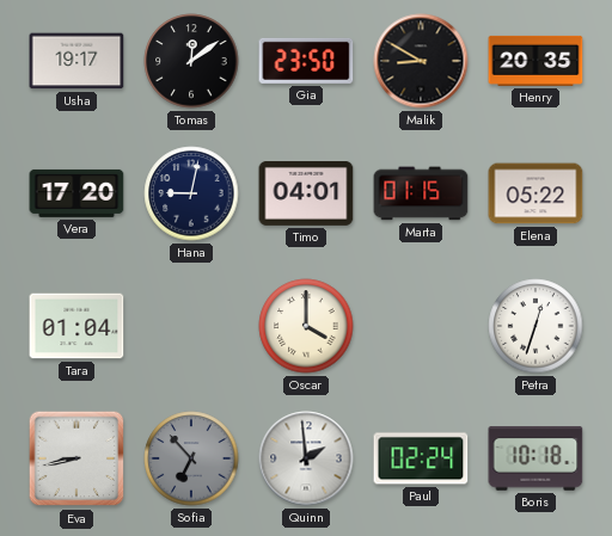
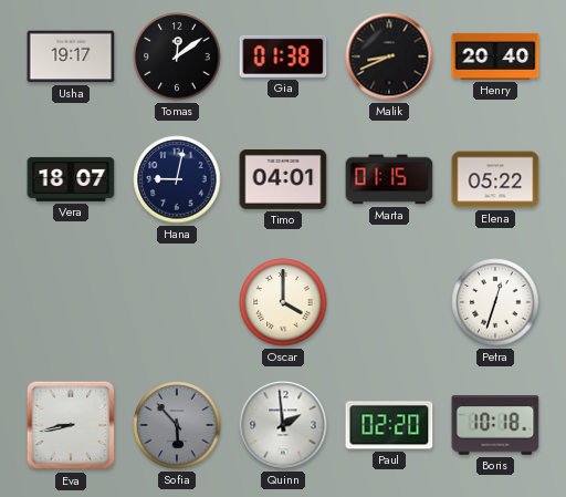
Gia: 23:50 -> 01:38 (283, 56)
Malik: 8:50 -> 8:41 (389, 56)
Henry: 20:35 -> 20:40 (495, 56)
Vera: 17:20 -> 18:07 (71, 179)
Tara: 01:04 -> none (76, 326)
Sofia: 6:53 -> 5:53 (177, 425)
Paul: 02:24 -> 02:20 (389, 425)
